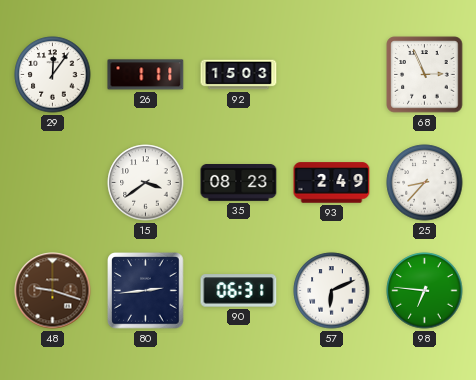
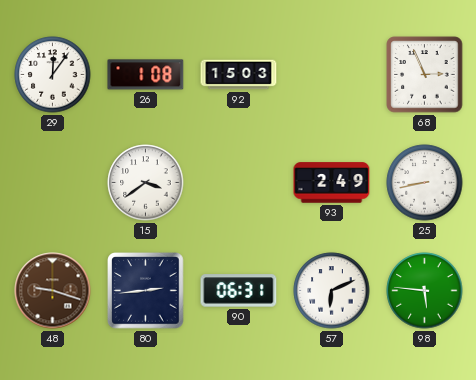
26: 1:11 -> 1:08 (146, 75)
35: 08:23 -> none (239, 183)
25: 8:37 -> 8:43 (425, 183)
98: 6:46 -> 5:46 (425, 291)
